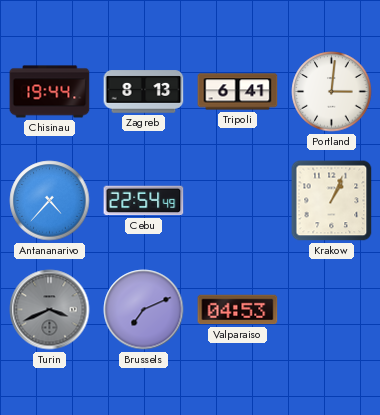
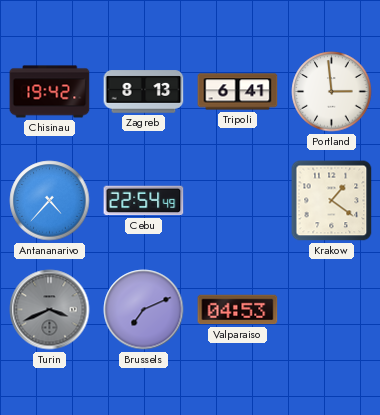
Chisinau: 19:44 -> 19:42 (50, 92)
Portland: 3:01 -> 2:59 (332, 92)
Krakow: 1:04 -> 1:21 (332, 201)
